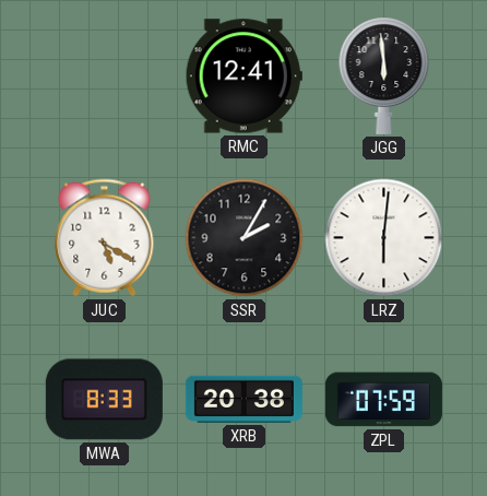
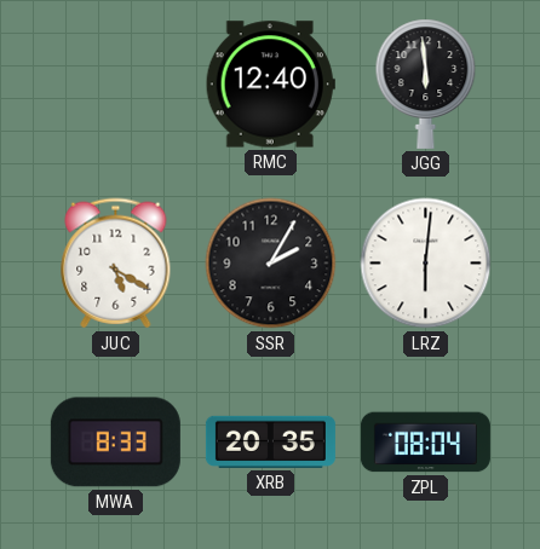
RMC: 12:41 -> 12:40 (270, 85)
XRB: 20:38 -> 20:35 (270, 441)
ZPL: 07:59 -> 08:04 (425, 443)
